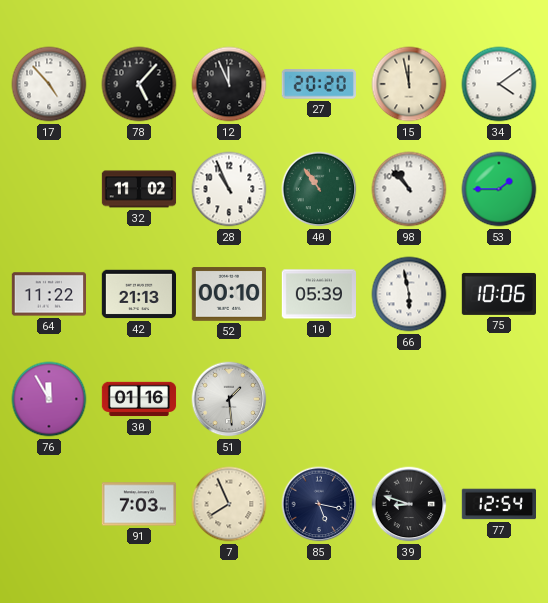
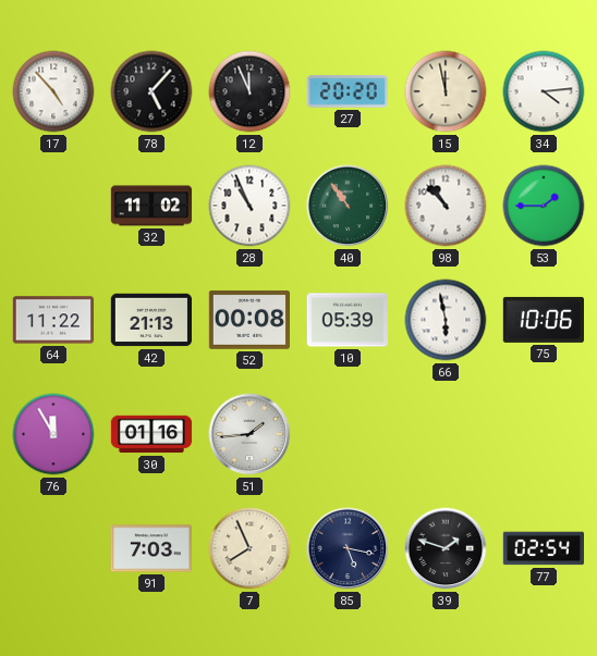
34: 4:09 -> 4:14 (544, 91)
52: 00:10 -> 00:08 (248, 320)
51: 1:29 -> 1:44 (249, 434)
39: 8:48 -> 1:48 (446, 548)
77: 12:54 -> 02:54 (543, 548)
